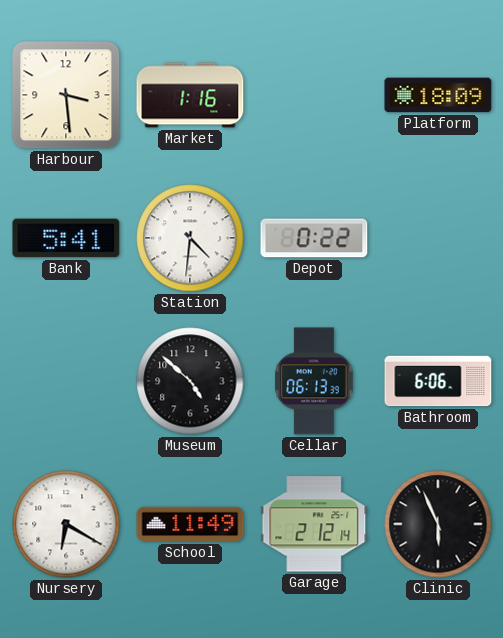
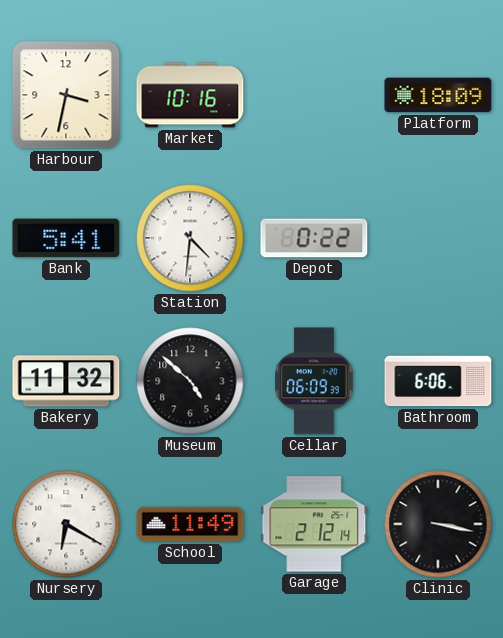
Harbour: 3:29 -> 3:32 (66, 95)
Market: 1:16 -> 10:16 (190, 95)
Bakery: none -> 11:32 (66, 381)
Cellar: 06:13 -> 06:09 (314, 381)
Clinic: 5:56 -> 3:17 (438, 524)
